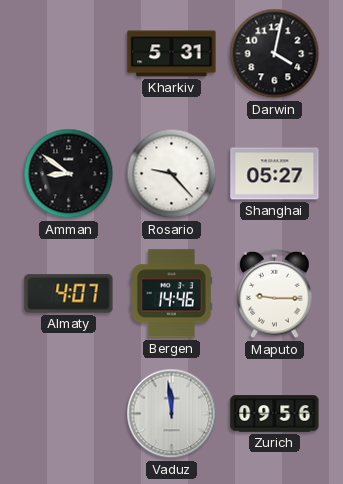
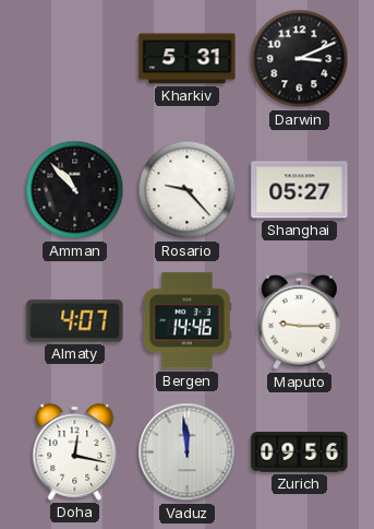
Darwin: 4:02 -> 3:11 (300, 59)
Amman: 8:51 -> 10:53 (75, 190)
Doha: none -> 12:17 (75, 452)
